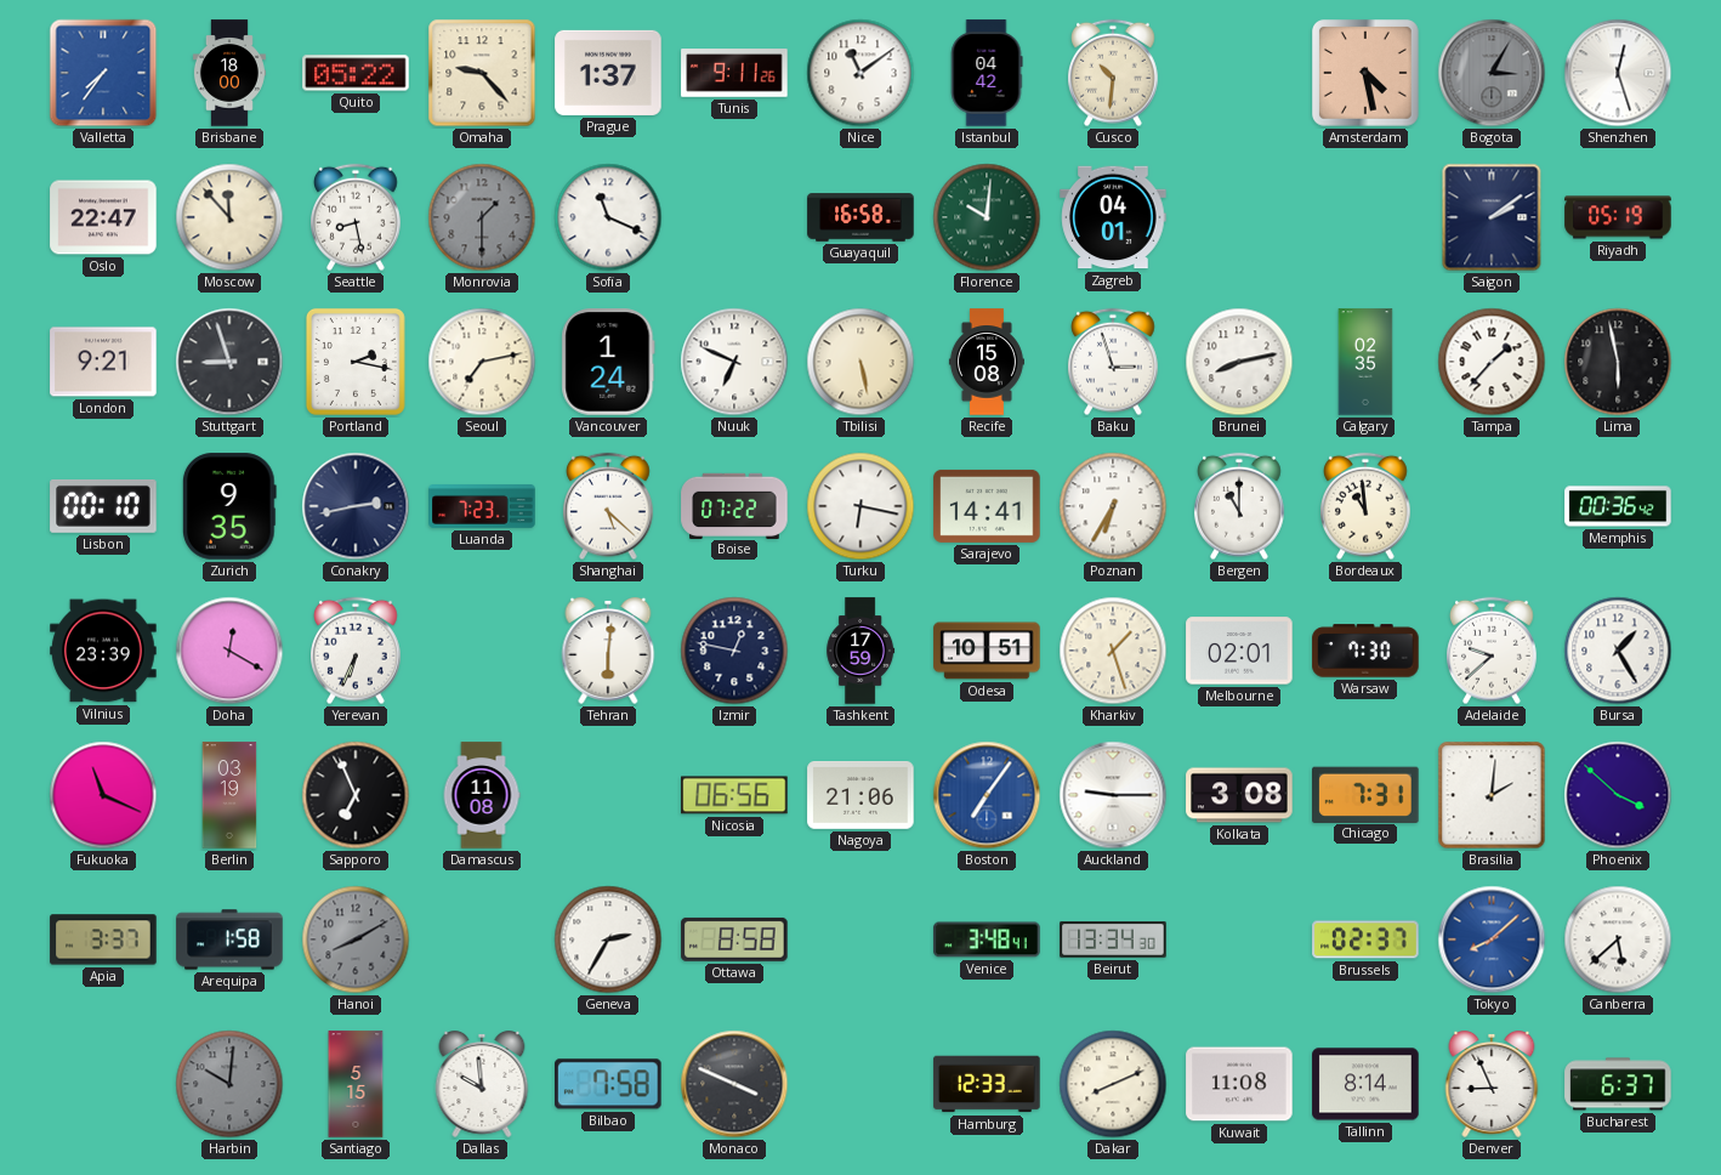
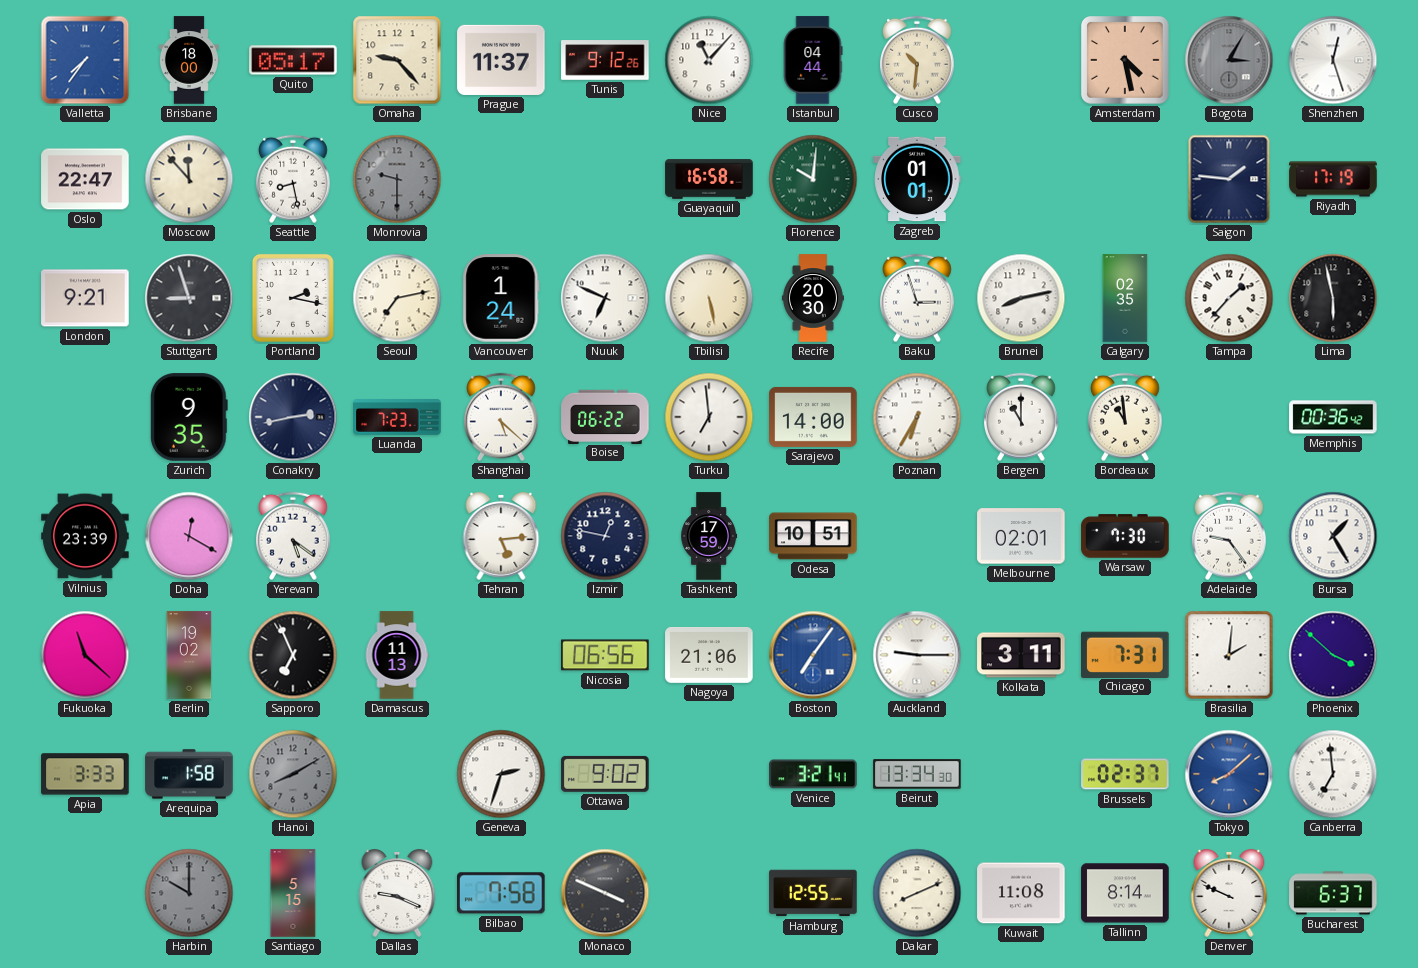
Quito: 05:22 -> 05:17 (293, 60)
Prague: 1:37 -> 11:37 (501, 60)
Tunis: 9:11 -> 9:12 (605, 60)
Nice: 11:09 -> 11:07 (709, 60)
Istanbul: 04:42 -> 04:44 (813, 60)
Monrovia: 1:30 -> 9:30 (397, 179)
Sofia: 11:19 -> none (608, 217)
Zagreb: 04:01 -> 01:01 (917, 179)
Saigon: 2:09 -> 1:46 (1229, 179)
Riyadh: 05:19 -> 17:19 (1333, 179)
Recife: 15:08 -> 20:30 (813, 298)
Lisbon: 00:10 -> none (103, 506)
Boise: 07:22 -> 06:22 (605, 416)
Turku: 6:17 -> 6:59 (709, 417)
Sarajevo: 14:41 -> 14:00 (813, 417)
Yerevan: 6:34 -> 5:21 (294, 536)
Tehran: 6:01 -> 5:14 (501, 537)
Kharkiv: 1:27 -> none (1113, 651)
Adelaide: 9:38 -> 9:24 (1230, 536)
Fukuoka: 11:19 -> 11:22 (85, 655)
Berlin: 03:19 -> 19:02 (189, 655)
Damascus: 11:08 -> 11:13 (397, 655)
Kolkata: 3:08 -> 3:11 (1021, 655)
Apia: 3:37 -> 3:33 (85, 774)
Geneva: 2:35 -> 2:33 (501, 774)
Ottawa: 8:58 -> 9:02 (605, 774)
Venice: 3:48 -> 3:21 (813, 774)
Canberra: 5:38 -> 6:59 (1333, 774)
Harbin: 10:01 -> 10:00 (189, 893)
Dallas: 9:59 -> 9:19 (397, 894)
Hamburg: 12:33 -> 12:55 (813, 893)
Denver: 8:56 -> 9:49 (1229, 894)
